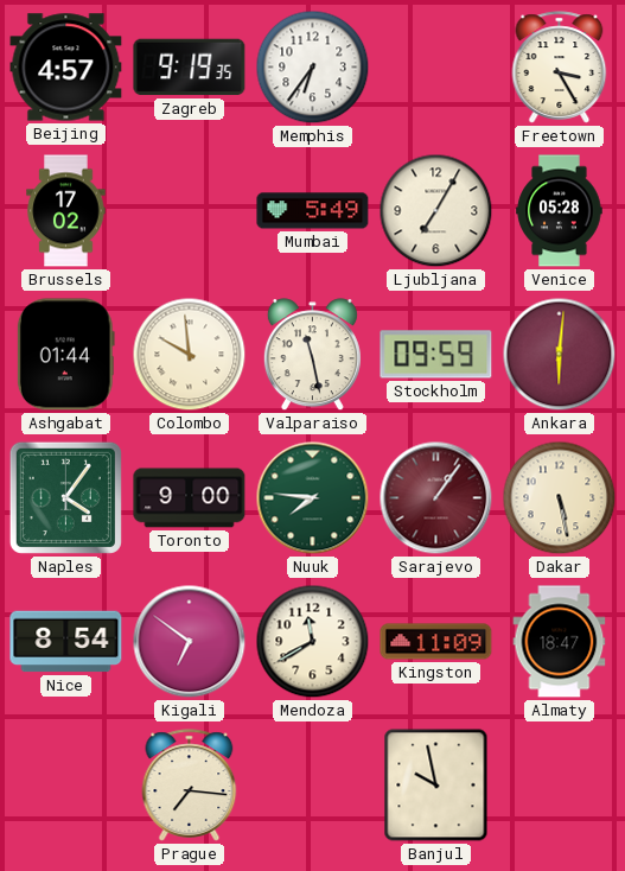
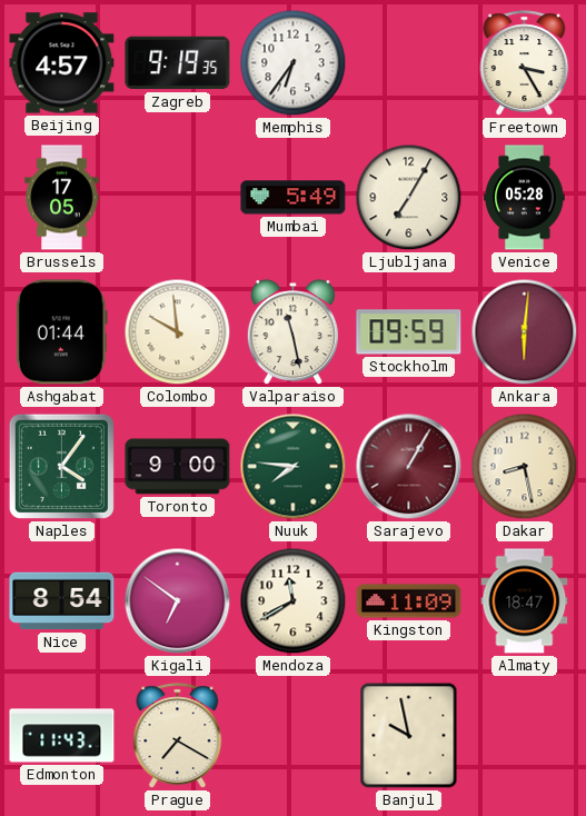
Brussels: 17:02 -> 17:05 (62, 198)
Sarajevo: 1:06 -> 1:05 (409, 467)
Dakar: 5:28 -> 8:28 (525, 467)
Edmonton: none -> 11:43 (62, 736)
Prague: 7:16 -> 7:20 (178, 736)
